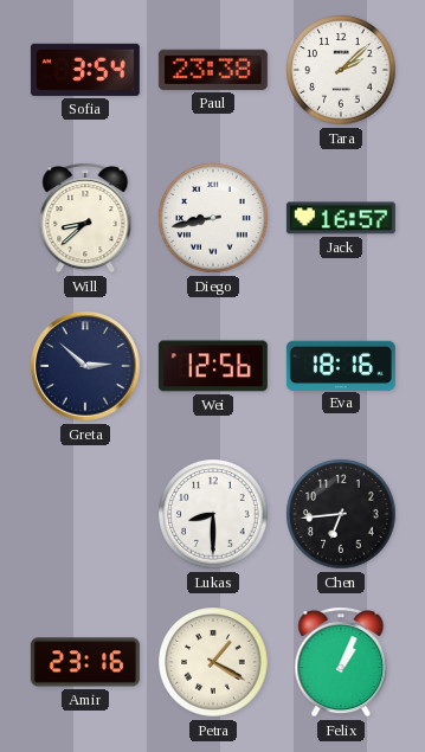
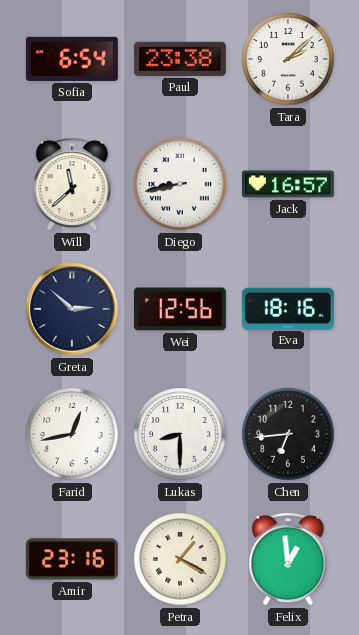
Sofia: 3:54 -> 6:54 (72, 59)
Will: 8:38 -> 11:38 (72, 184)
Farid: none -> 12:43 (72, 434)
Felix: 1:04 -> 12:59 (288, 559)
